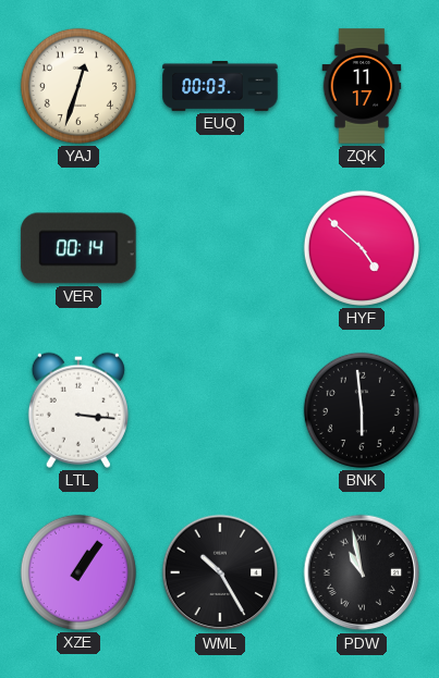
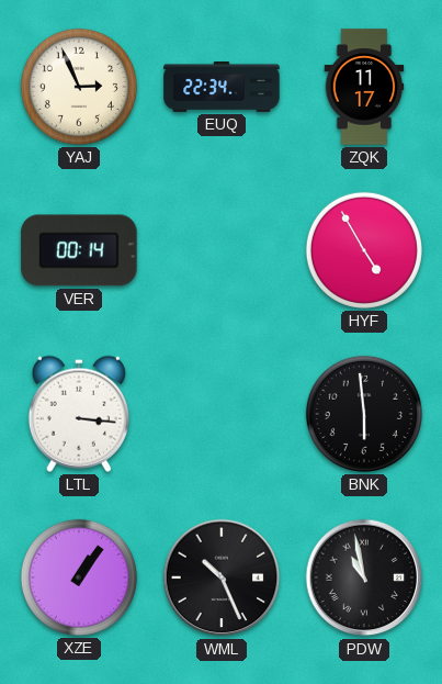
YAJ: 12:33 -> 2:56 (79, 87)
EUQ: 00:03 -> 22:34 (222, 88)
HYF: 4:52 -> 4:55 (364, 250)
WML: 10:25 -> 10:26 (222, 578)
